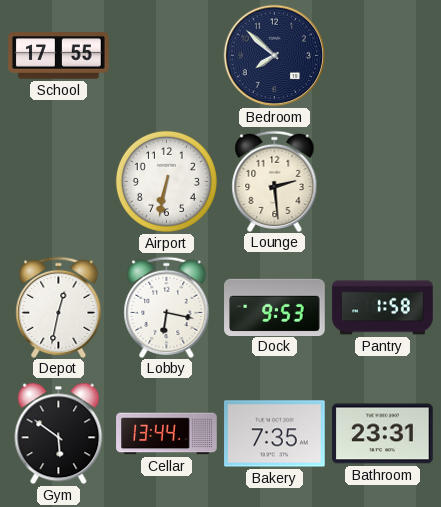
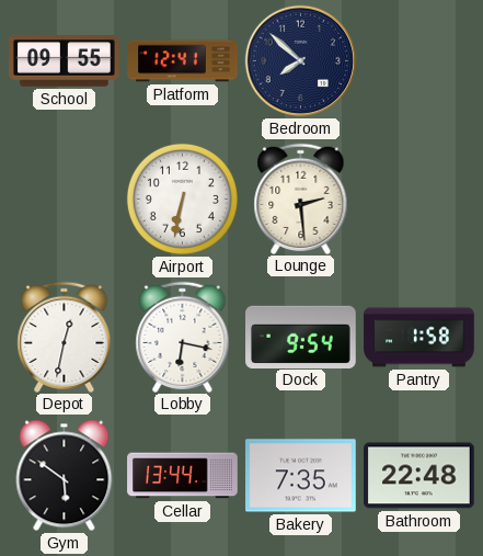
School: 17:55 -> 09:55 (65, 61)
Platform: none -> 12:41 (183, 61)
Dock: 9:53 -> 9:54 (301, 337)
Bathroom: 23:31 -> 22:48 (419, 476)
